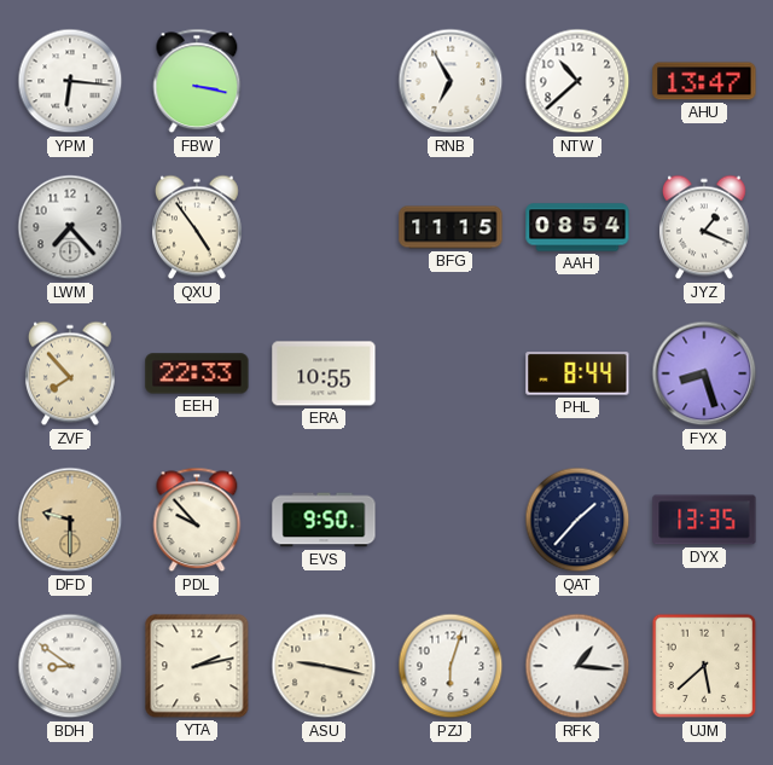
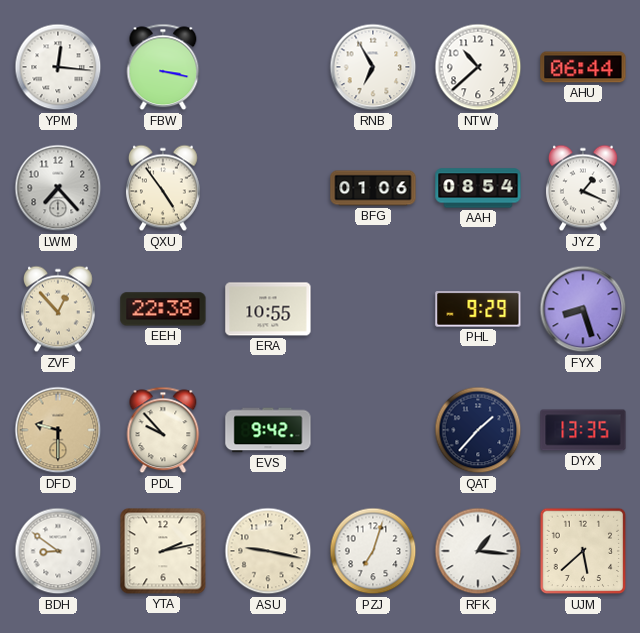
YPM: 6:16 -> 12:16 (58, 67)
AHU: 13:47 -> 06:44 (583, 67)
BFG: 11:15 -> 01:06 (373, 188)
ZVF: 7:53 -> 12:53 (58, 309)
EEH: 22:33 -> 22:38 (163, 309)
PHL: 8:44 -> 9:29 (478, 309)
EVS: 9:50 -> 9:42 (268, 430)
PZJ: 6:03 -> 7:03 (373, 551)
